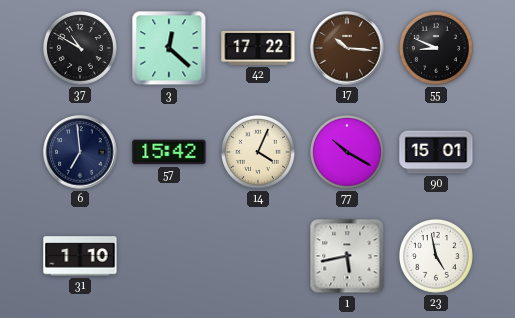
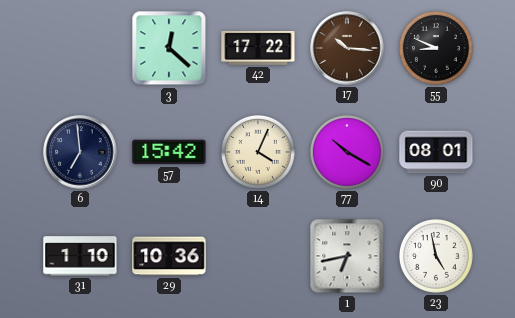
37: 10:50 -> none (80, 48)
90: 15:01 -> 08:01 (436, 152)
29: none -> 10:36 (169, 256)
1: 5:43 -> 6:43 (347, 256)
